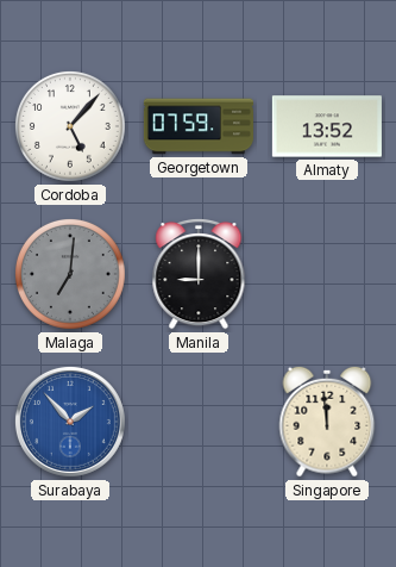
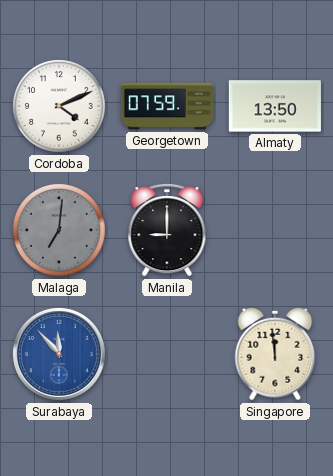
Cordoba: 5:07 -> 4:11 (59, 106)
Almaty: 13:52 -> 13:50 (275, 106)
Surabaya: 1:53 -> 11:53 (59, 354)
